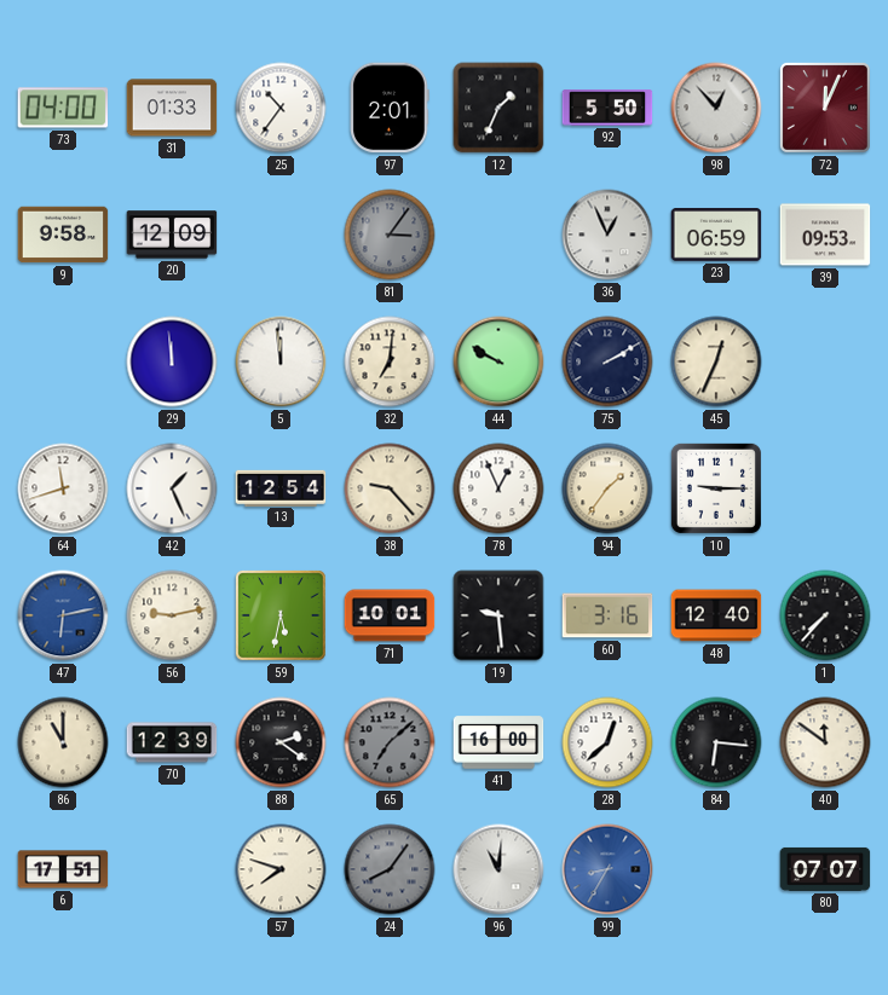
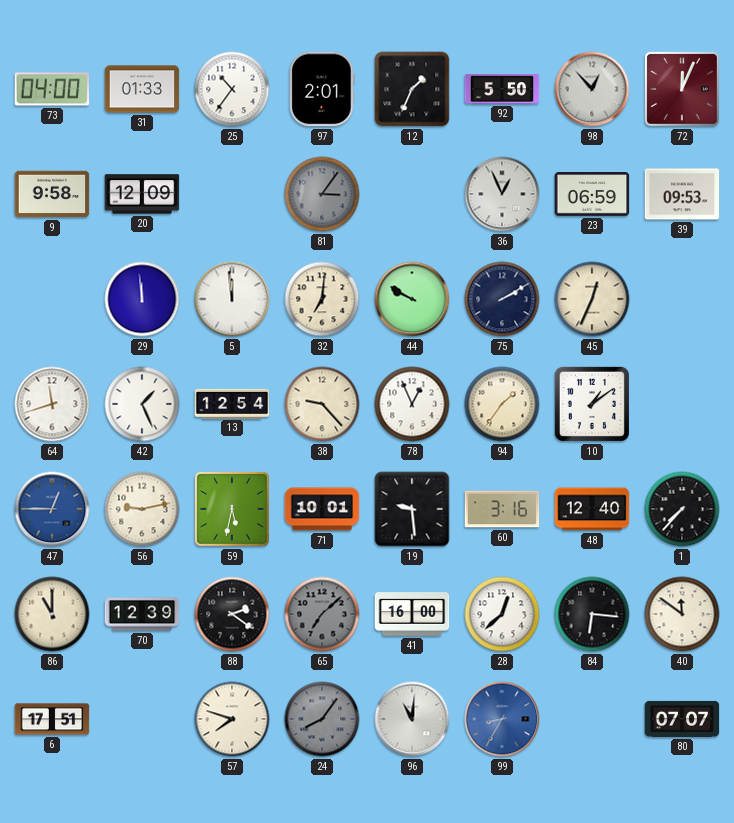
10: 9:15 -> 1:09 (592, 404)
47: 6:13 -> 12:45 (52, 509)
